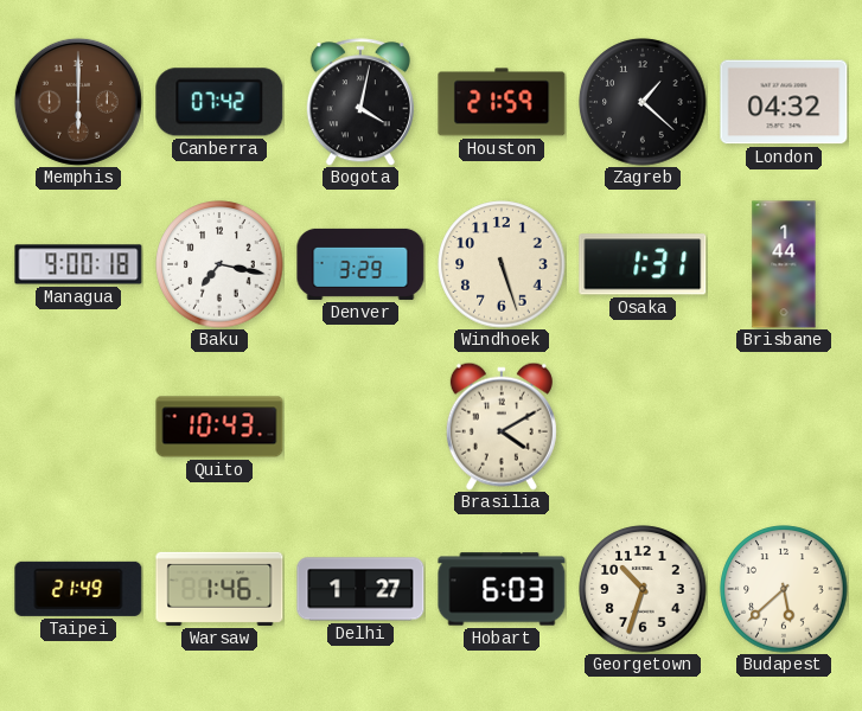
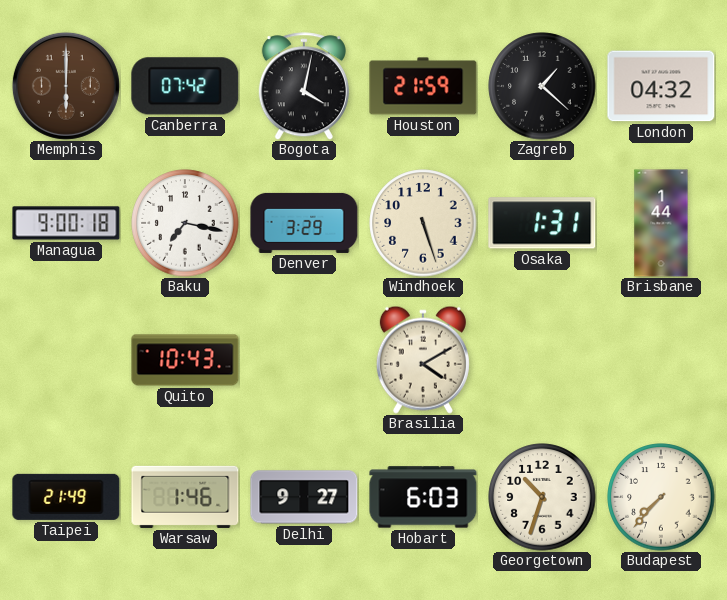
Delhi: 1:27 -> 9:27 (304, 497)
Budapest: 5:38 -> 7:37 (661, 497)
